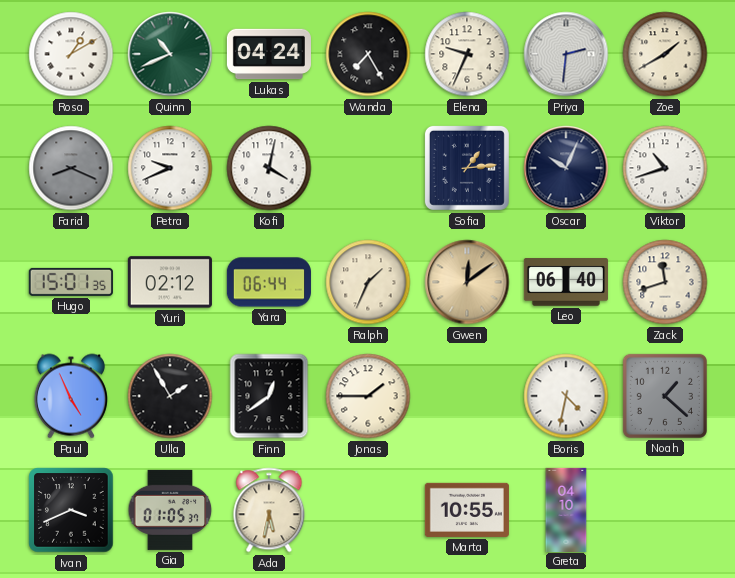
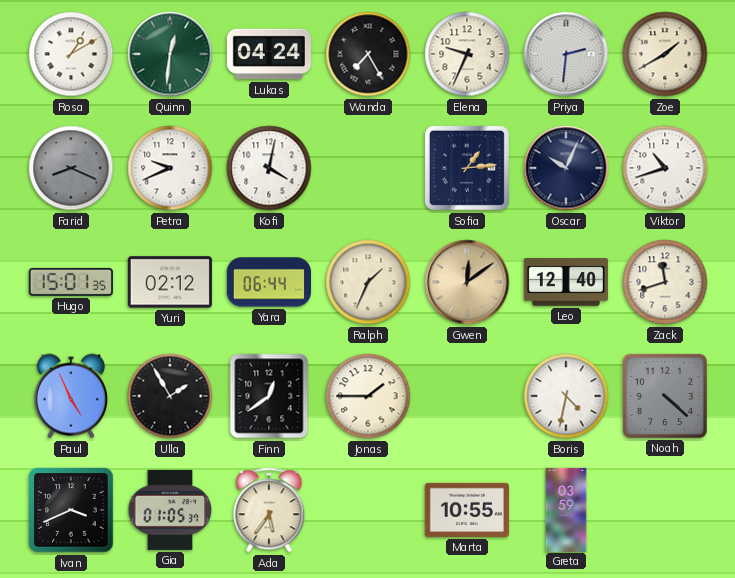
Quinn: 10:41 -> 12:31 (170, 54)
Leo: 06:40 -> 12:40 (566, 282)
Noah: 1:22 -> 4:22 (665, 396)
Ada: 5:32 -> 5:36 (269, 510)
Greta: 04:10 -> 03:59 (566, 509)
